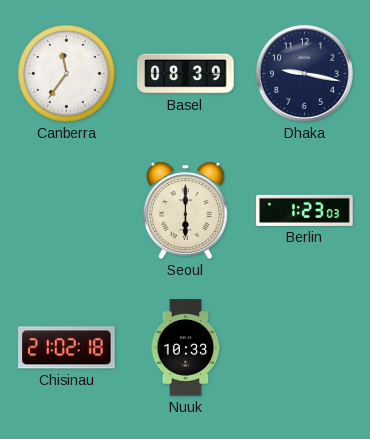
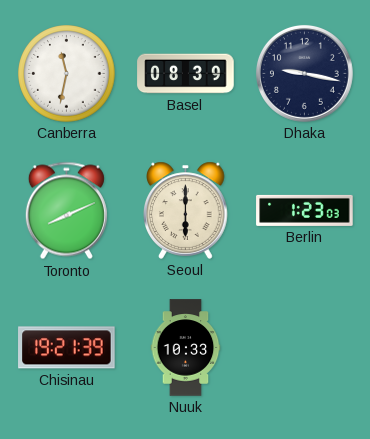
Canberra: 11:36 -> 11:32 (67, 74)
Toronto: none -> 8:11 (66, 211)
Chisinau: 21:02 -> 19:21 (67, 348)
